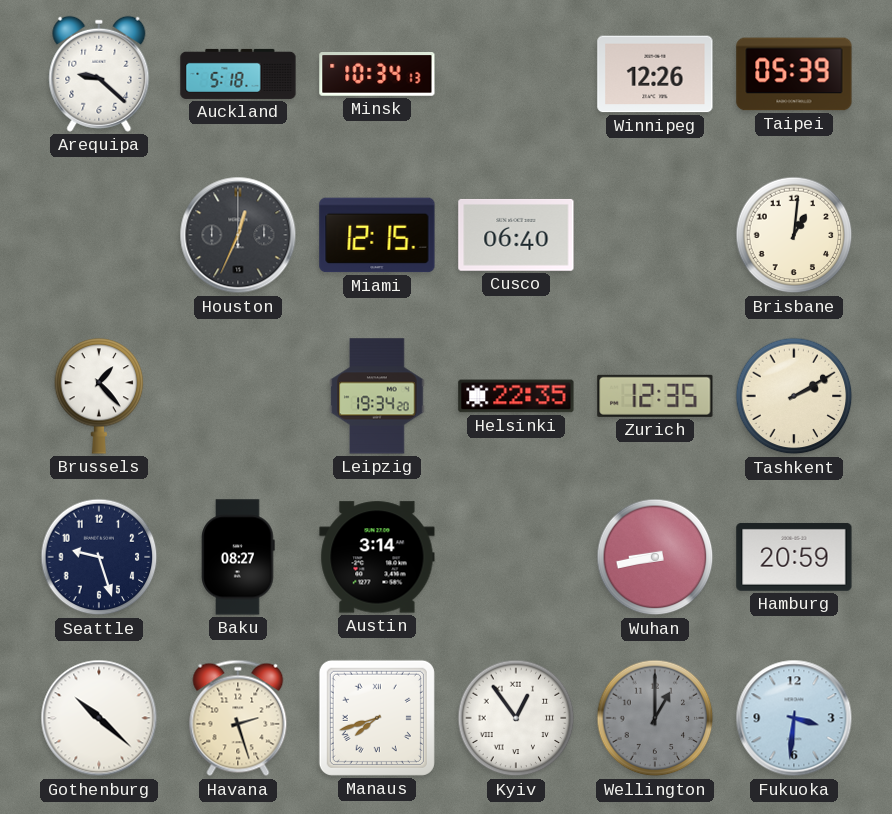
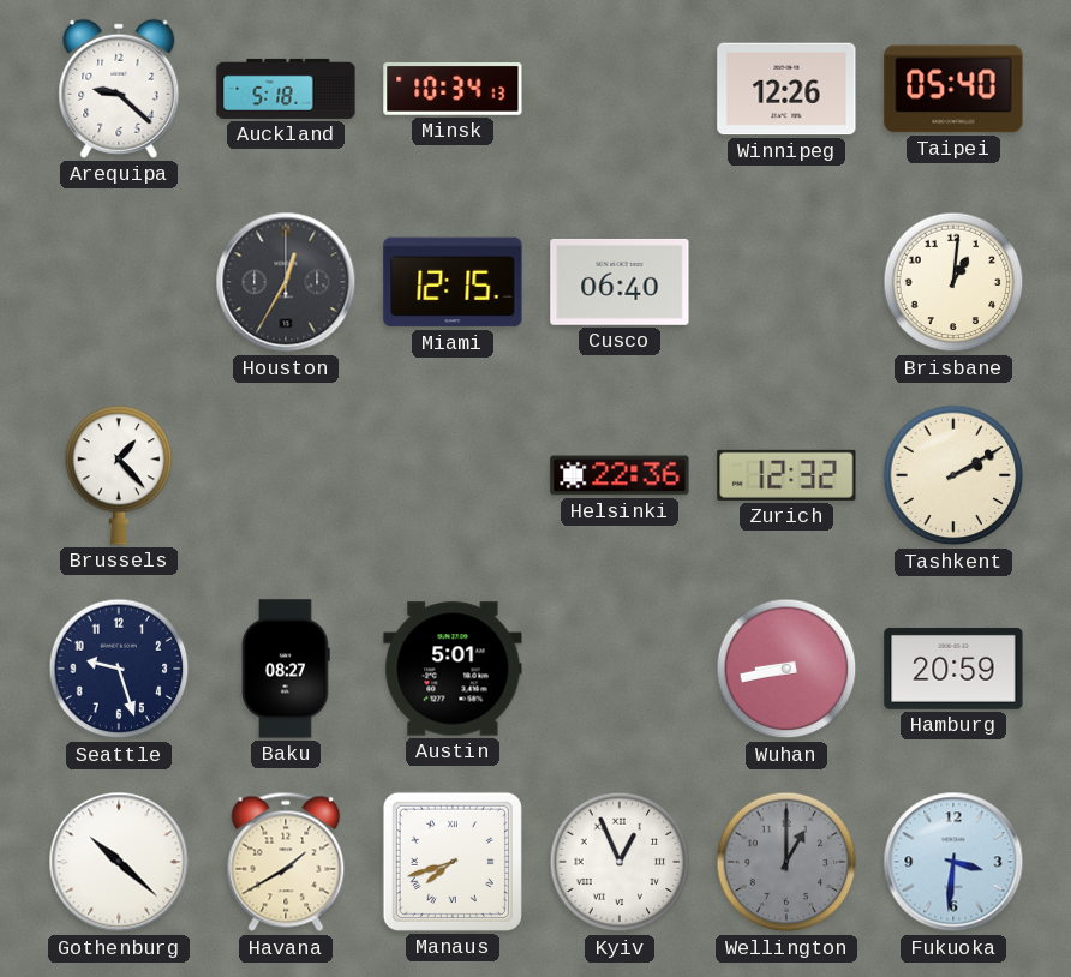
Taipei: 05:39 -> 05:40 (953, 89)
Houston: 12:34 -> 12:35 (286, 282)
Leipzig: 19:34 -> none (377, 396)
Helsinki: 22:35 -> 22:36 (620, 475)
Zurich: 12:35 -> 12:32 (786, 475)
Austin: 3:14 -> 5:01 (453, 669)
Havana: 2:27 -> 1:40 (286, 862)
Kyiv: 12:54 -> 12:56 (620, 862)
